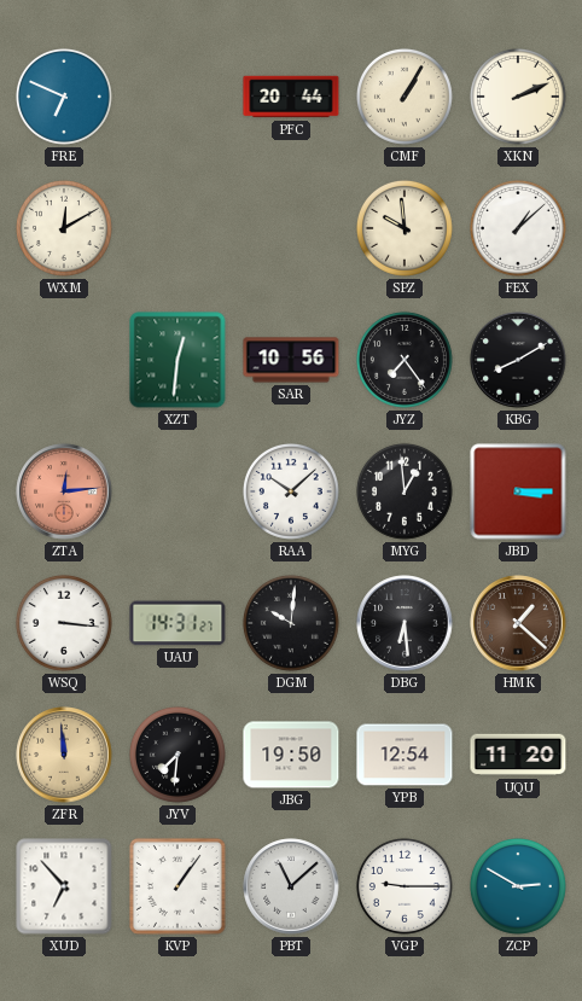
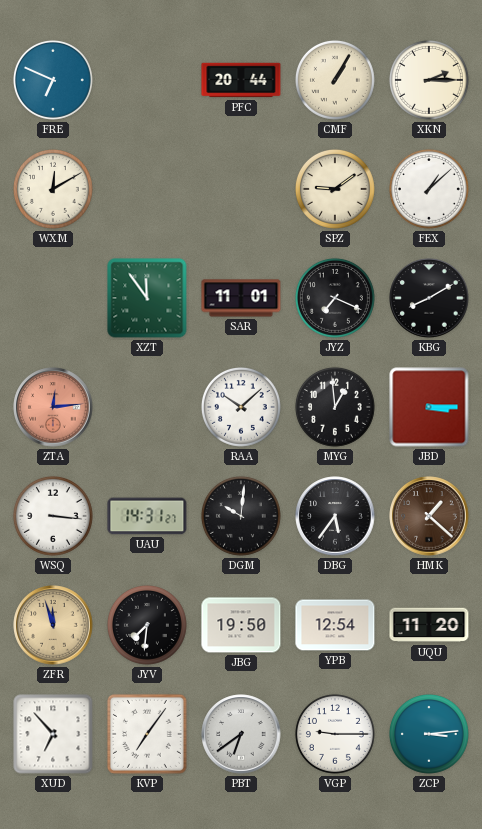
XKN: 2:11 -> 2:15 (429, 80)
SPZ: 9:59 -> 9:09 (335, 189)
XZT: 12:31 -> 11:54 (147, 298)
SAR: 10:56 -> 11:01 (241, 298)
JYZ: 7:24 -> 7:19 (335, 298)
DBG: 6:29 -> 5:36 (335, 516)
ZFR: 11:59 -> 11:57 (53, 625)
KVP: 1:06 -> 7:06 (147, 734)
PBT: 11:08 -> 6:39 (241, 734)
ZCP: 2:50 -> 3:14 (429, 734)
